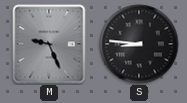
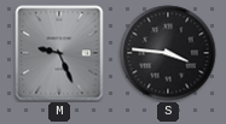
S: 8:46 -> 3:46 (168, 53)
